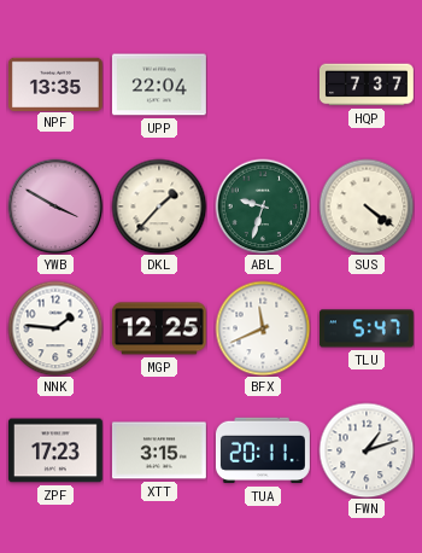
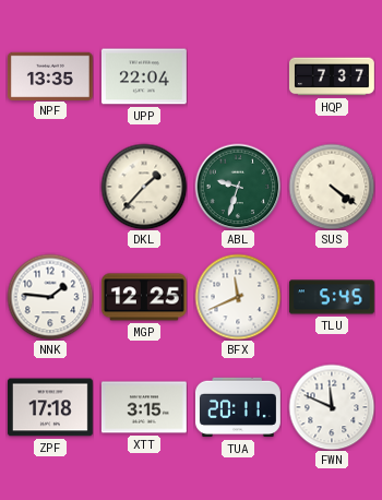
YWB: 3:50 -> none (55, 206)
TLU: 5:47 -> 5:45 (332, 297)
ZPF: 17:23 -> 17:18 (50, 407)
FWN: 1:12 -> 11:49 (332, 407)
